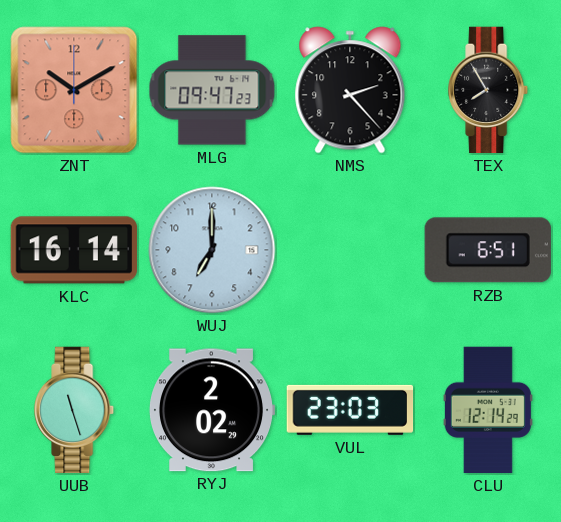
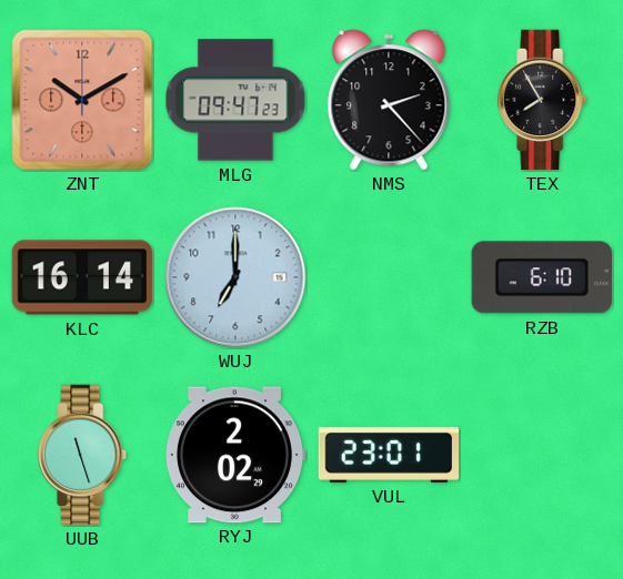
RZB: 6:51 -> 6:10 (542, 277)
VUL: 23:03 -> 23:01 (389, 455)
CLU: 12:14 -> none (488, 410)
